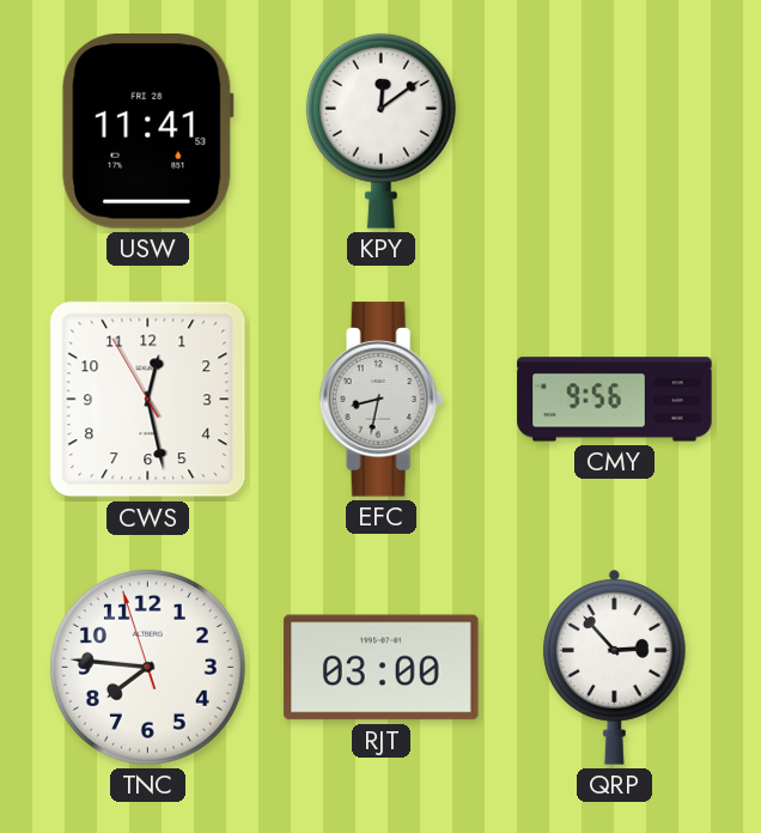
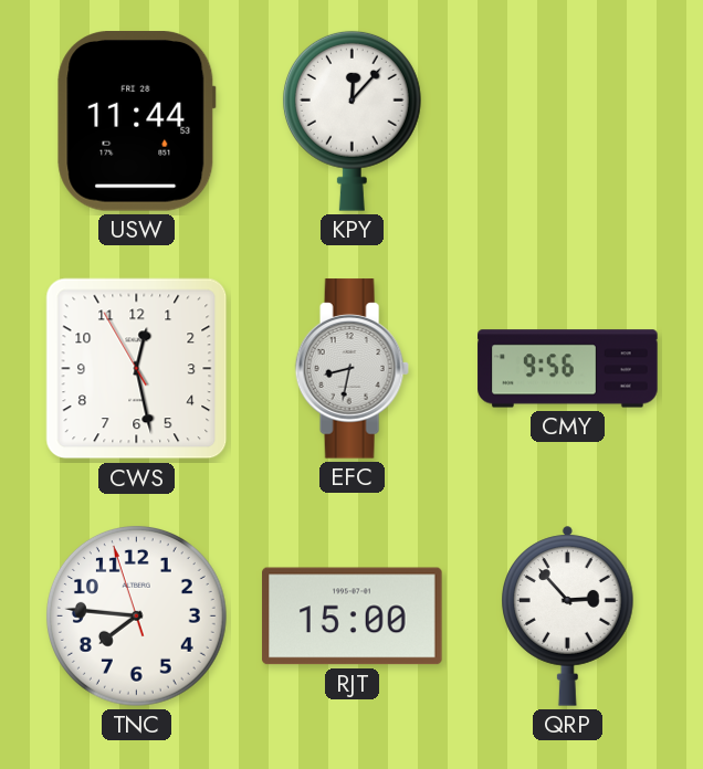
USW: 11:41 -> 11:44 (137, 122)
KPY: 12:09 -> 12:07 (351, 120)
RJT: 03:00 -> 15:00 (353, 617)
